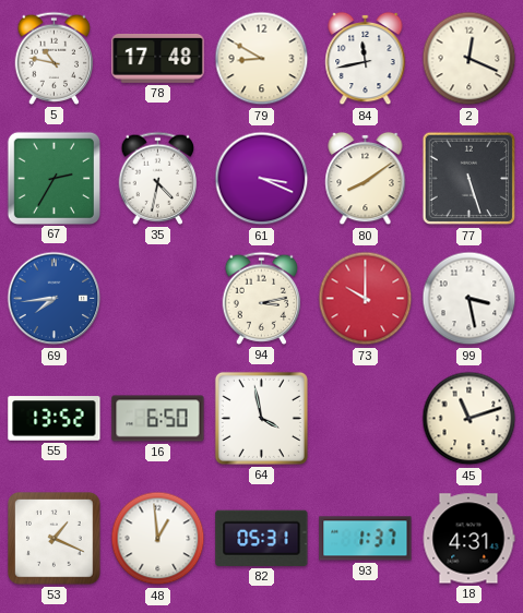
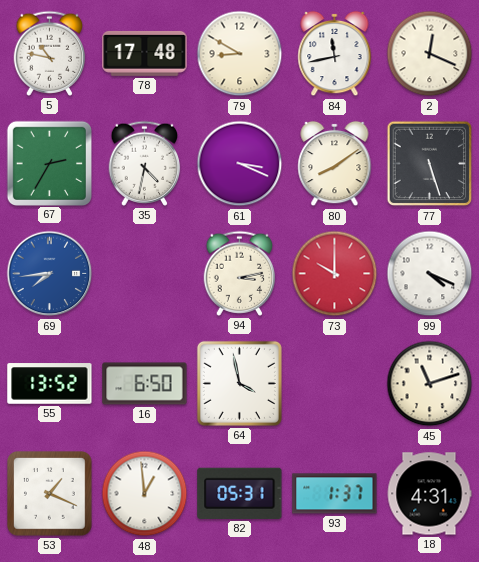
99: 3:28 -> 4:19 (430, 274)
